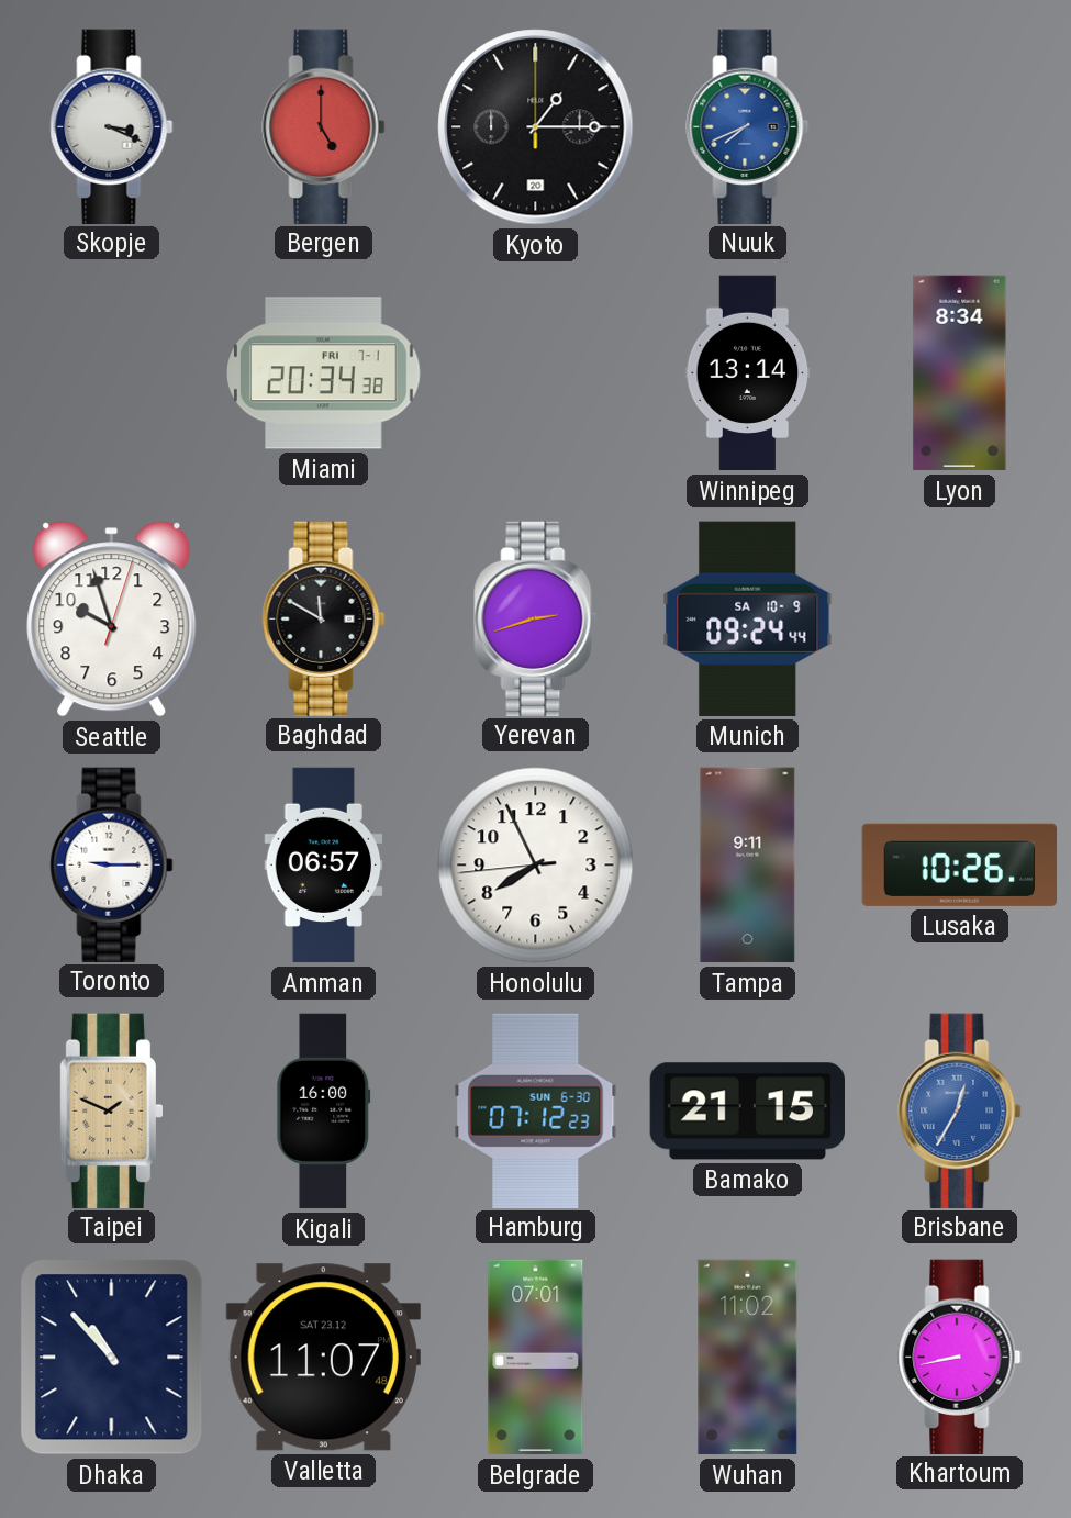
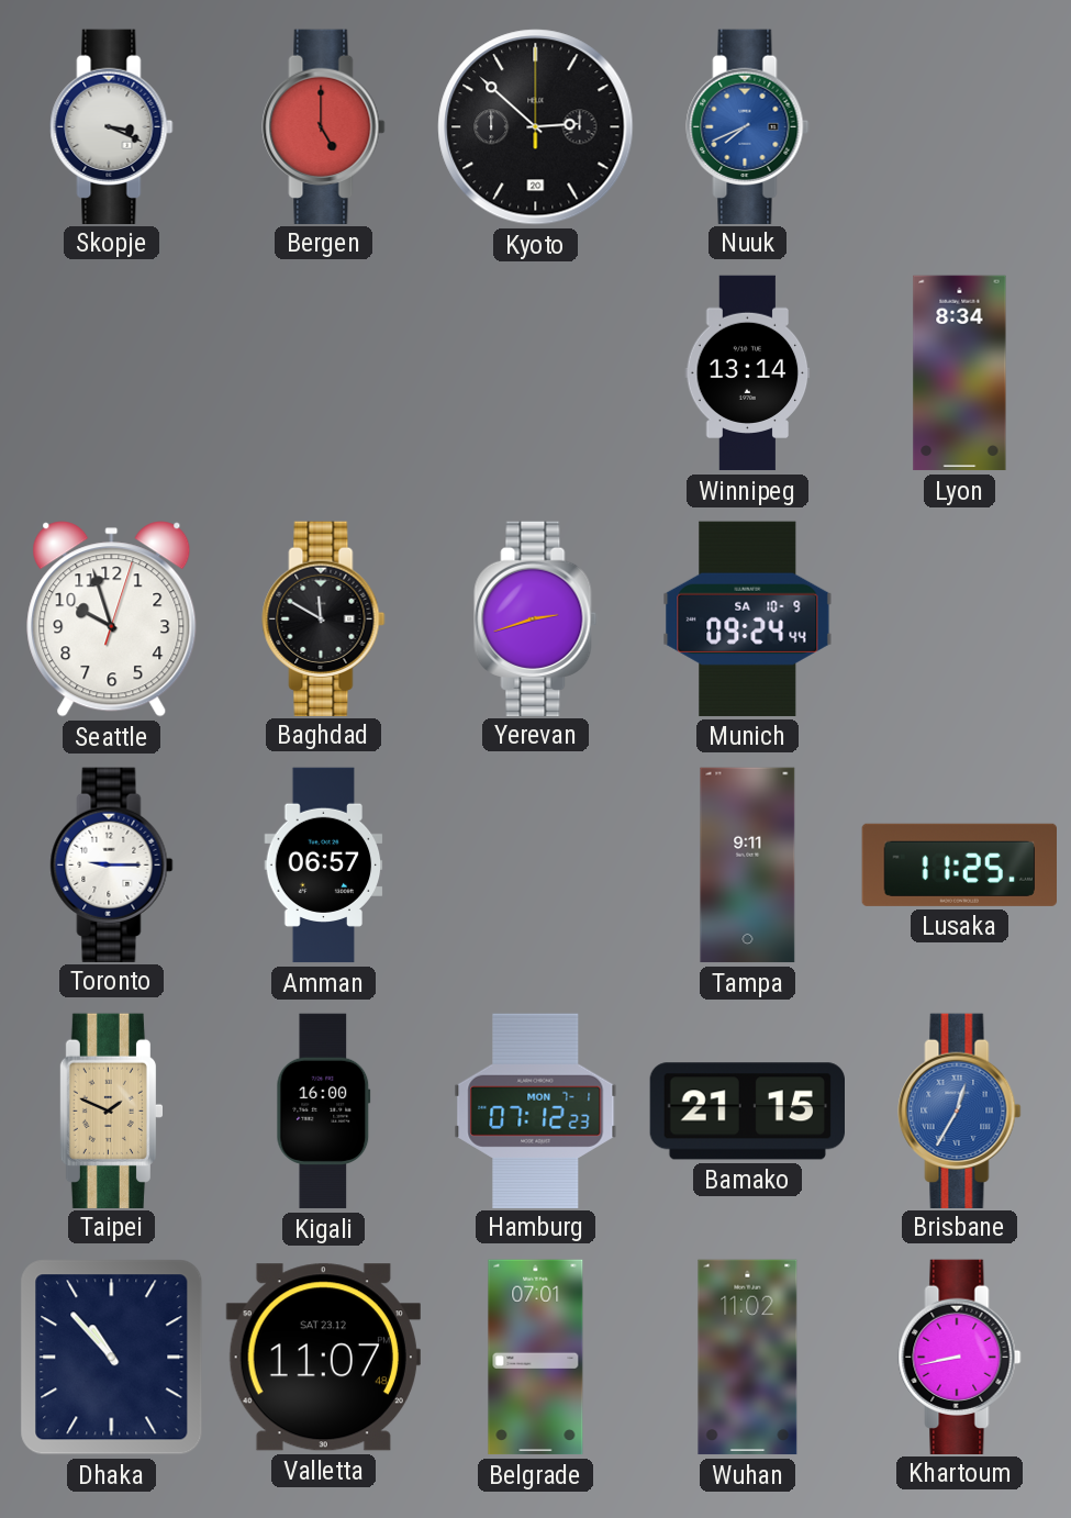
Kyoto: 1:15 -> 2:52 (536, 127)
Miami: 20:34 -> none (324, 373)
Honolulu: 7:55 -> none (536, 866)
Lusaka: 10:26 -> 11:25 (959, 864)
Hamburg date: SUN 6-30 -> MON 7-1 (536, 1110)
